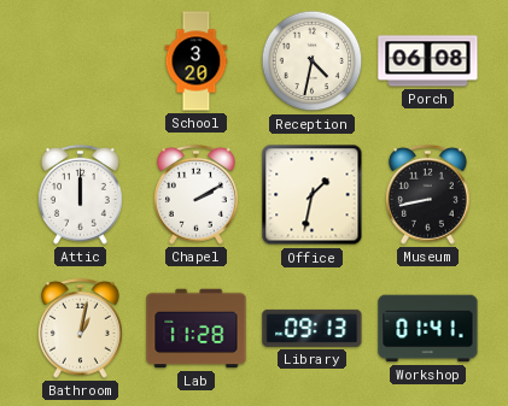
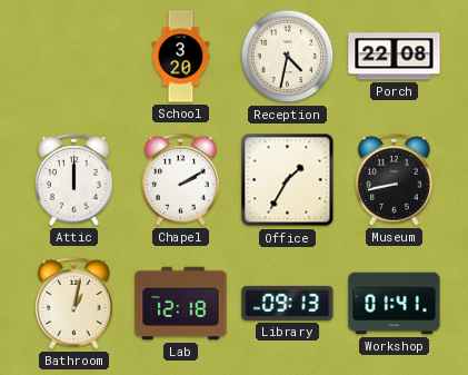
Porch: 06:08 -> 22:08 (395, 57)
Office: 1:32 -> 1:35 (288, 180)
Lab: 11:28 -> 12:18 (181, 304)
